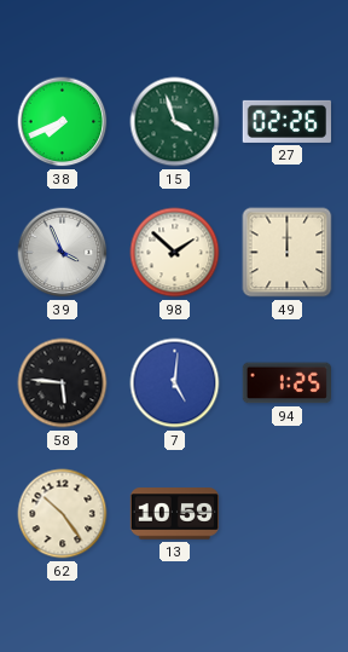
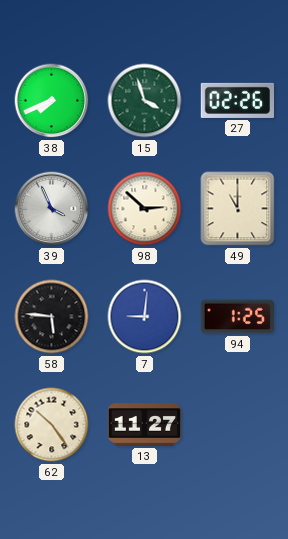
98: 1:52 -> 2:52 (145, 209)
49: 12:00 -> 11:00 (238, 209)
7: 5:01 -> 9:01 (145, 317)
13: 10:59 -> 11:27 (145, 425)
